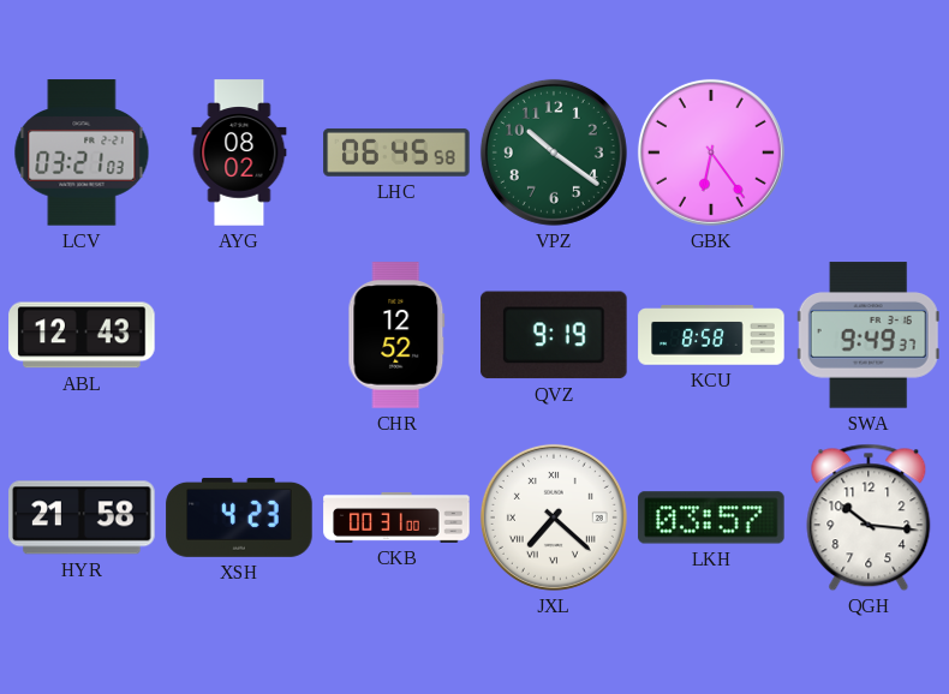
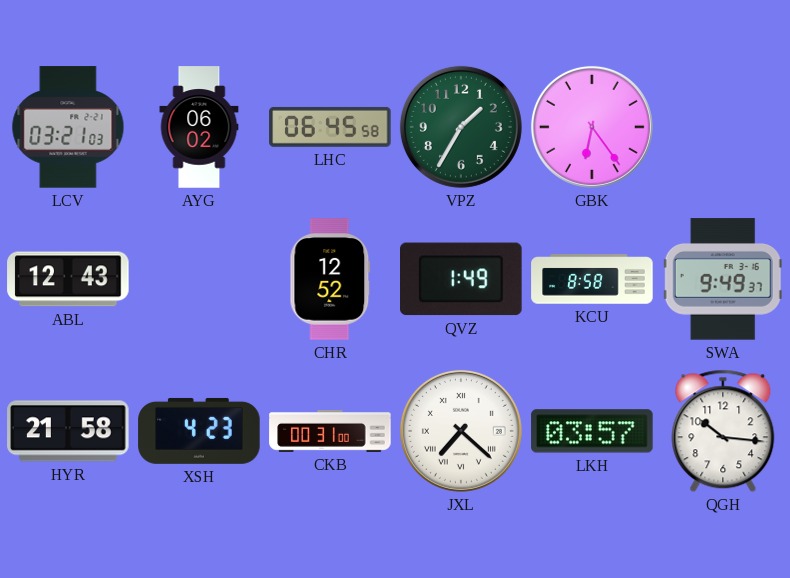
AYG: 08:02 -> 06:02 (199, 127)
VPZ: 10:21 -> 1:35 (461, 127)
QVZ: 9:19 -> 1:49 (462, 279)
